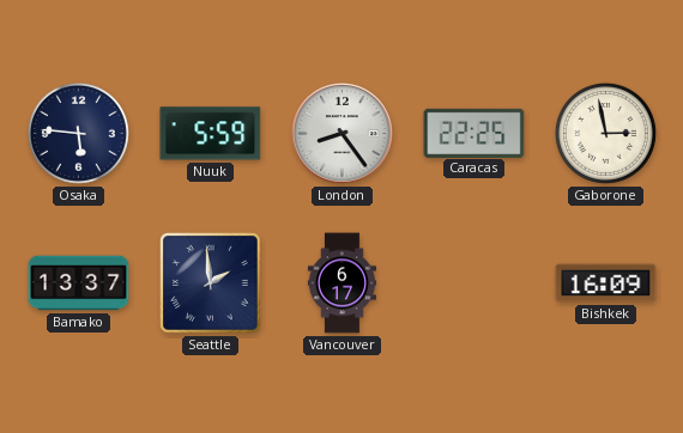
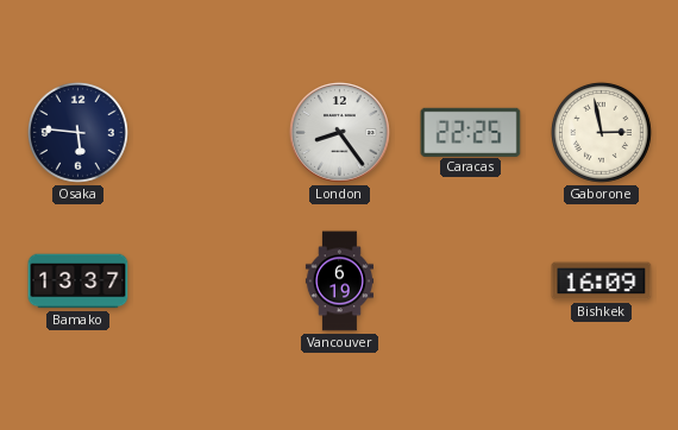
Nuuk: 5:59 -> none (211, 134)
Seattle: 1:59 -> none (211, 283)
Vancouver: 6:17 -> 6:19 (339, 282)
